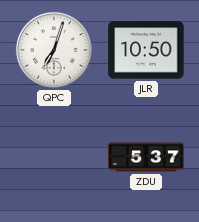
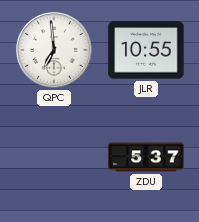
QPC: 7:03 -> 6:59 (54, 50)
JLR: 10:50 -> 10:55 (146, 50)
